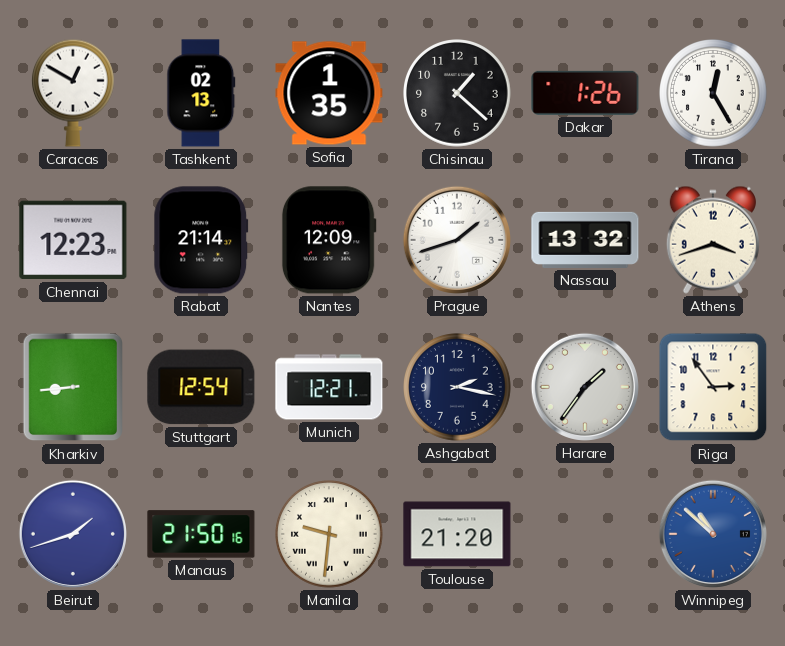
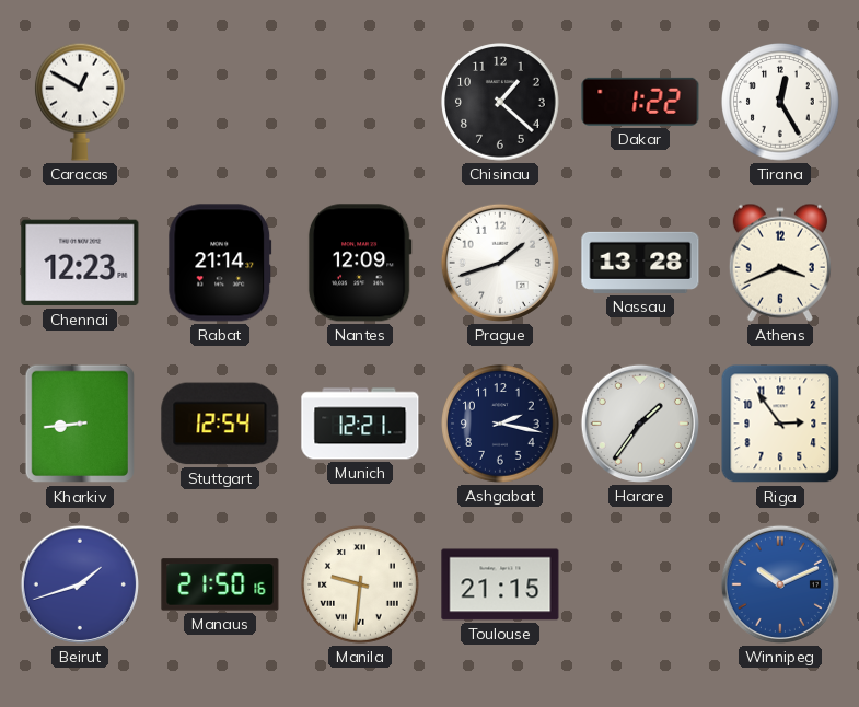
Tashkent: 02:13 -> none (201, 93)
Sofia: 1:35 -> none (329, 93)
Dakar: 1:26 -> 1:22 (640, 102)
Nassau: 13:32 -> 13:28 (640, 263)
Athens: 3:42 -> 3:41 (780, 263)
Toulouse: 21:20 -> 21:15 (500, 584)
Winnipeg: 10:52 -> 10:11 (780, 584)
